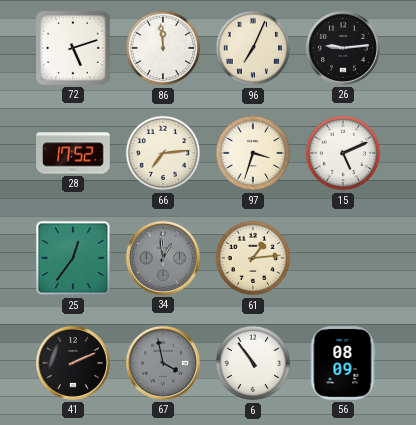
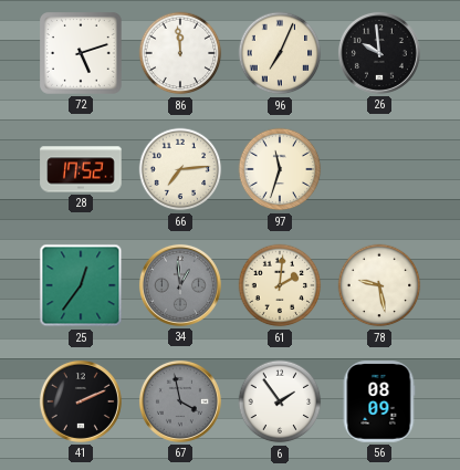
26: 9:14 -> 9:59 (379, 53)
97: 3:33 -> 11:33 (280, 169)
15: 5:11 -> none (343, 153)
61: 1:14 -> 2:01 (280, 285)
78: none -> 9:28 (379, 285)
6: 10:54 -> 1:54 (280, 401)
